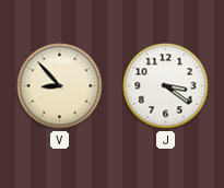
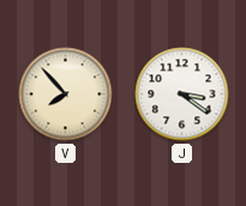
V: 8:53 -> 7:53 (66, 95)
